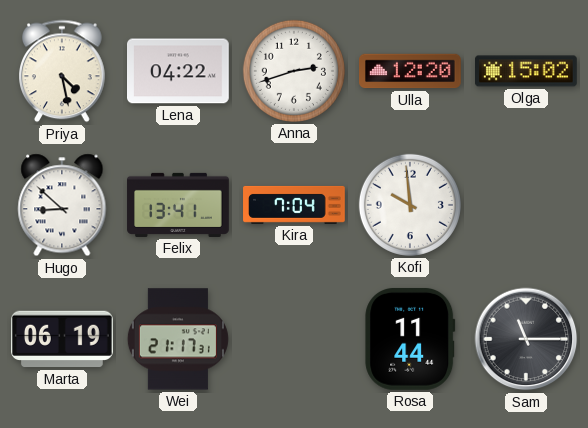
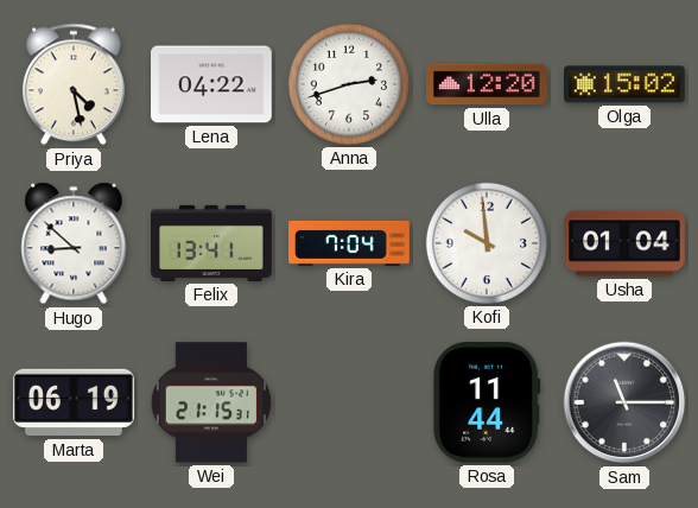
Usha: none -> 01:04 (624, 243)
Wei: 21:17 -> 21:15 (211, 402)
